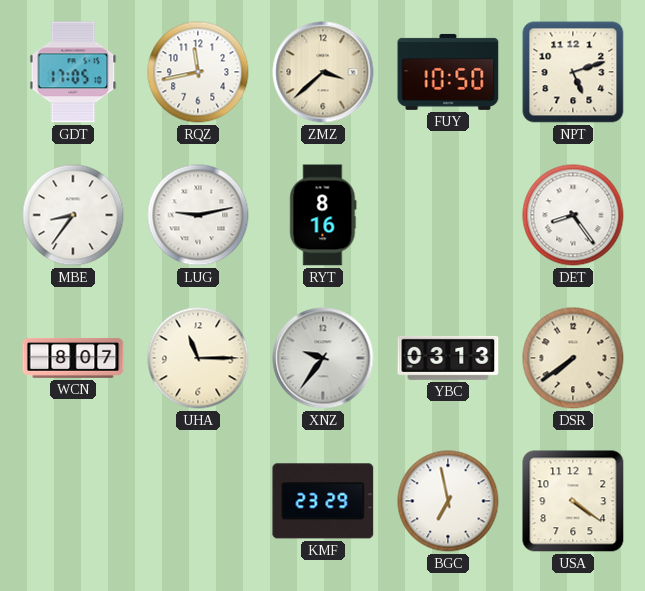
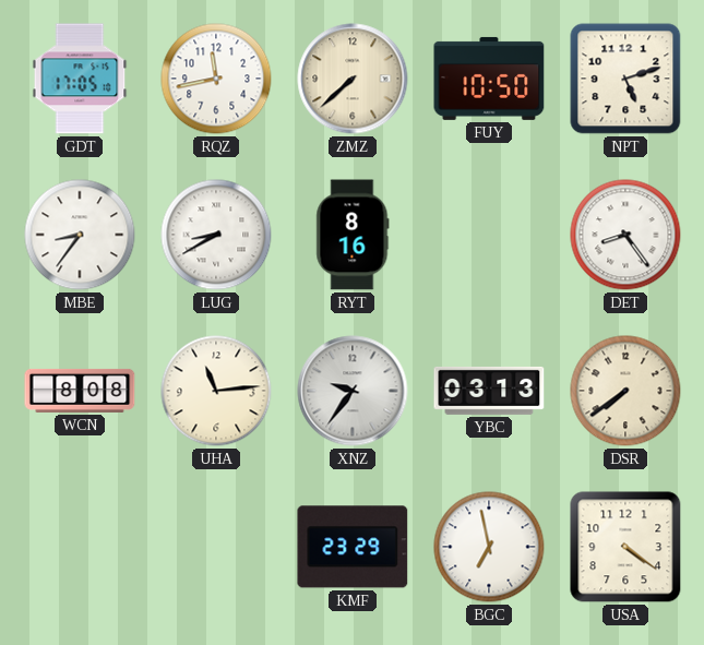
ZMZ: 3:38 -> 7:38 (353, 79)
LUG: 9:13 -> 8:40 (216, 235)
WCN: 8:07 -> 8:08 (80, 391)
UHA: 11:15 -> 11:14 (216, 391)
